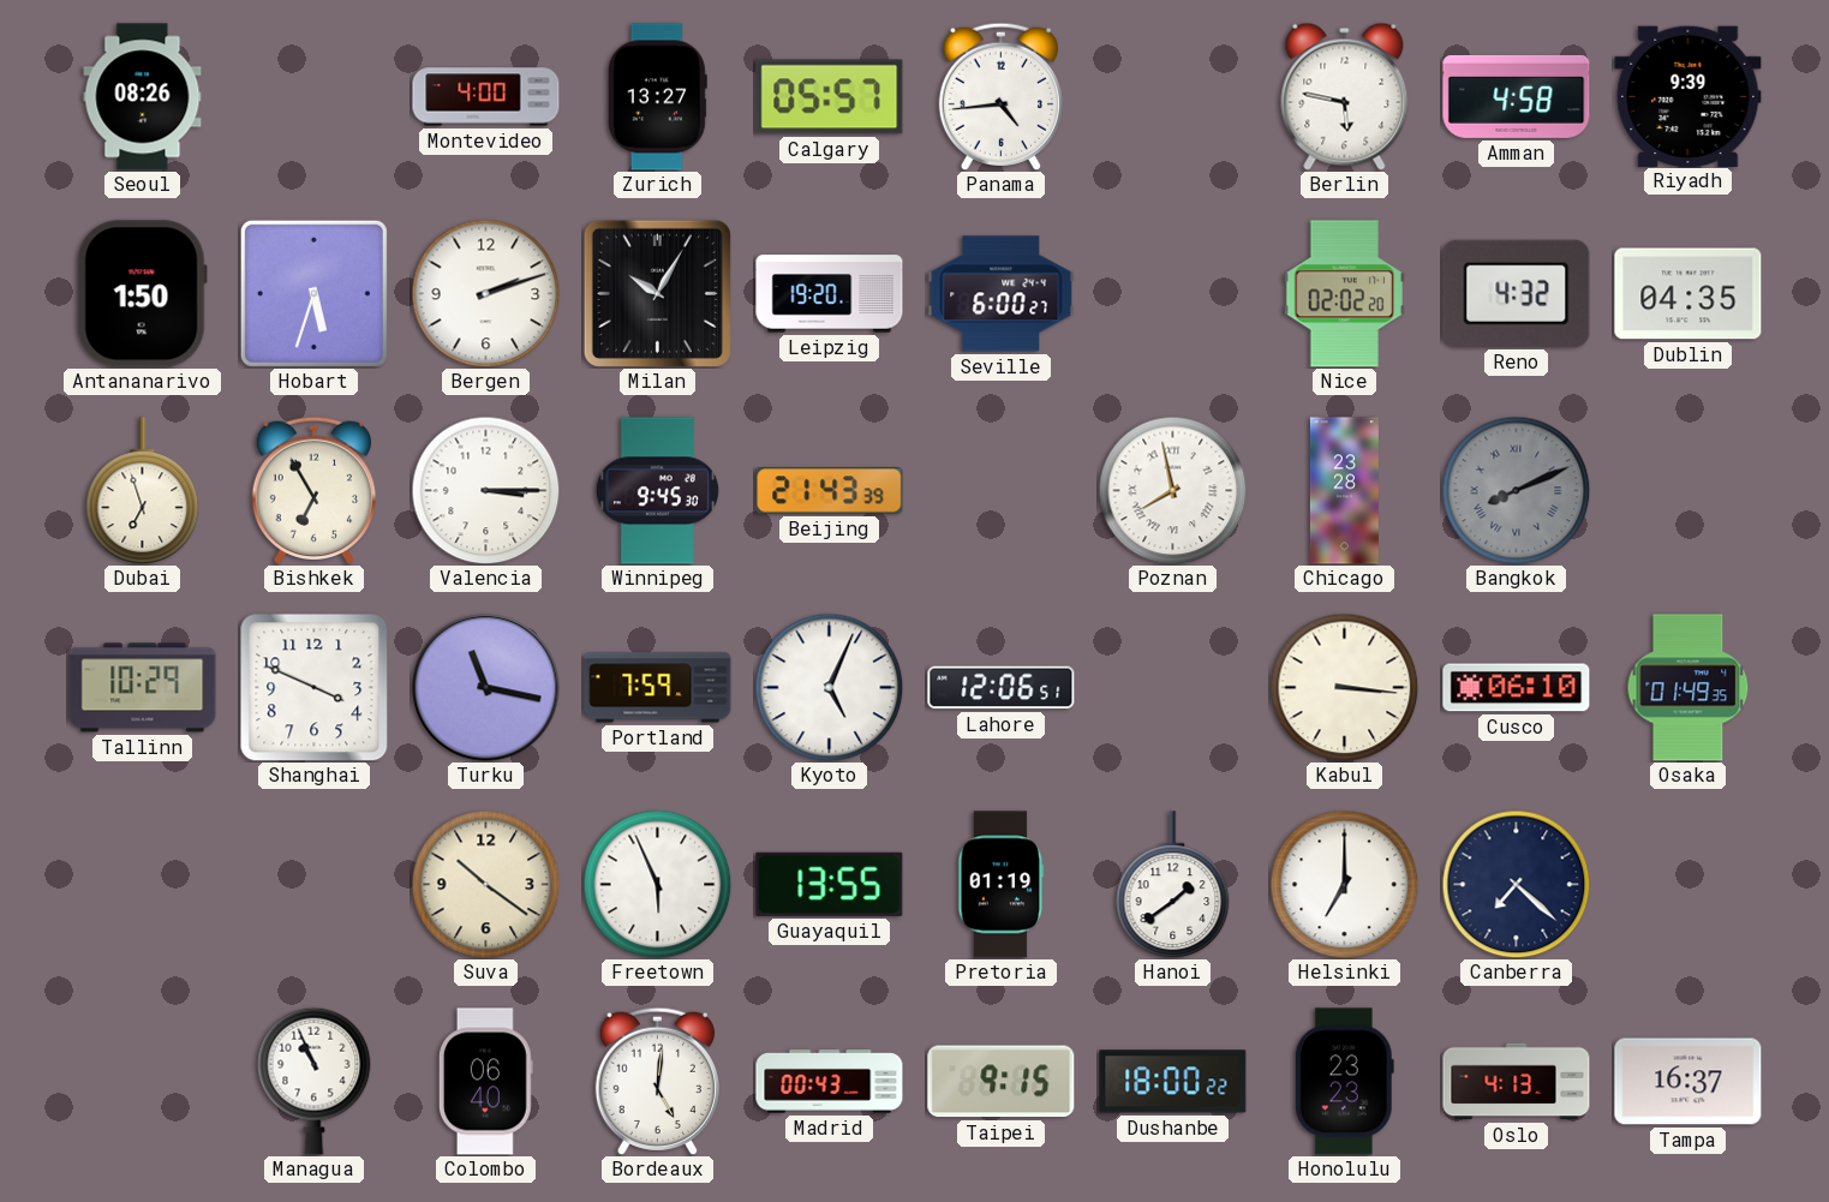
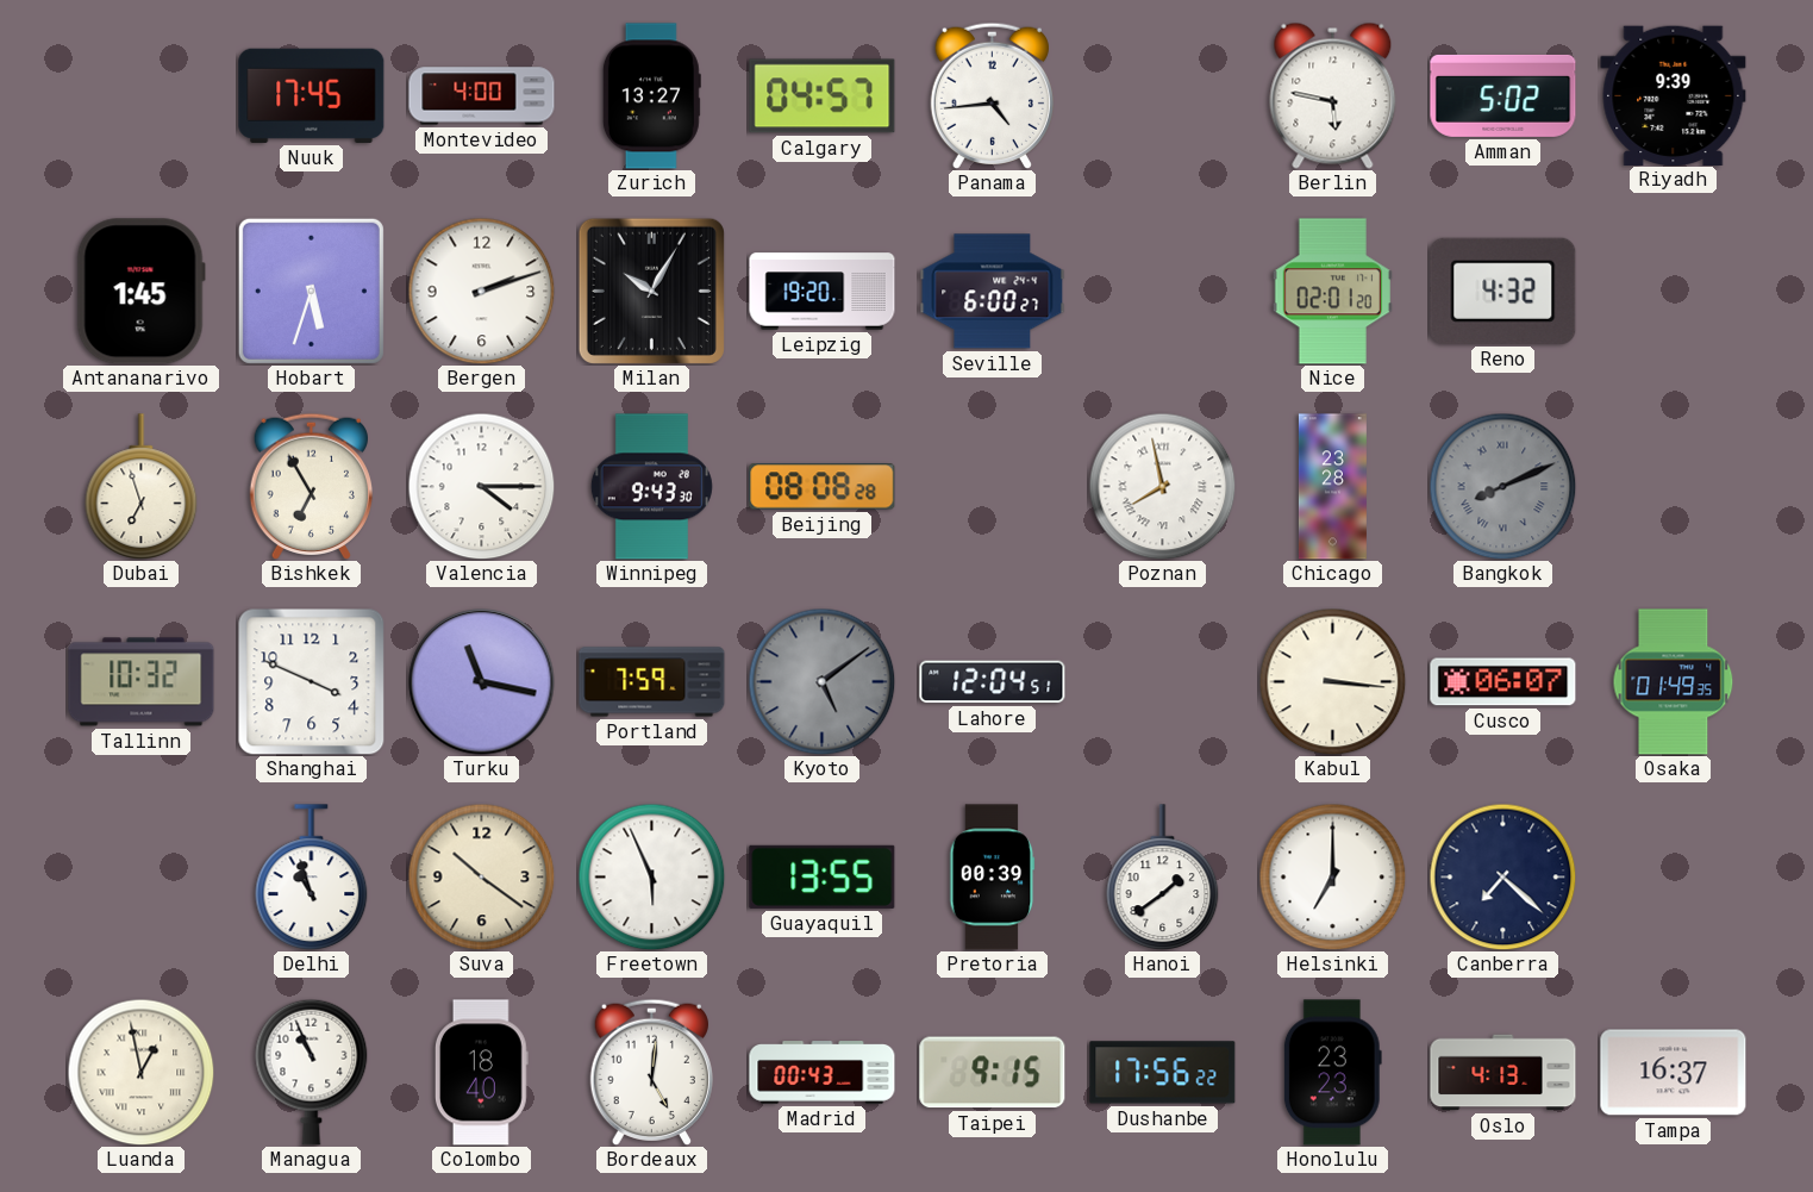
Seoul: 08:26 -> none (143, 97)
Nuuk: none -> 17:45 (312, 95)
Calgary: 05:57 -> 04:57 (823, 96)
Amman: 4:58 -> 5:02 (1503, 95)
Antananarivo: 1:50 -> 1:45 (140, 292)
Nice: 02:02 -> 02:01 (1332, 292)
Dublin: 04:35 -> none (1688, 294)
Valencia: 3:15 -> 4:15 (481, 486)
Winnipeg: 9:45 -> 9:43 (651, 487)
Beijing: 21:43 -> 08:08 (823, 487)
Tallinn: 10:29 -> 10:32 (142, 682)
Kyoto: 5:04 -> 5:09 (821, 681)
Kyoto dial: white -> grey (821, 681)
Lahore: 12:06 -> 12:04 (993, 682)
Cusco: 06:10 -> 06:07 (1503, 682)
Delhi: none -> 10:57 (312, 876)
Pretoria: 01:19 -> 00:39 (993, 878)
Luanda: none -> 12:58 (140, 1072)
Colombo: 06:40 -> 18:40 (481, 1073)
Dushanbe: 18:00 -> 17:56 (1163, 1073)
